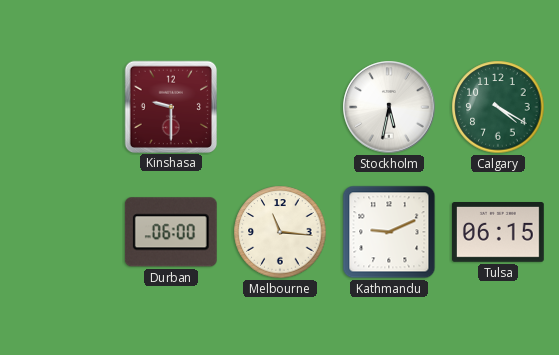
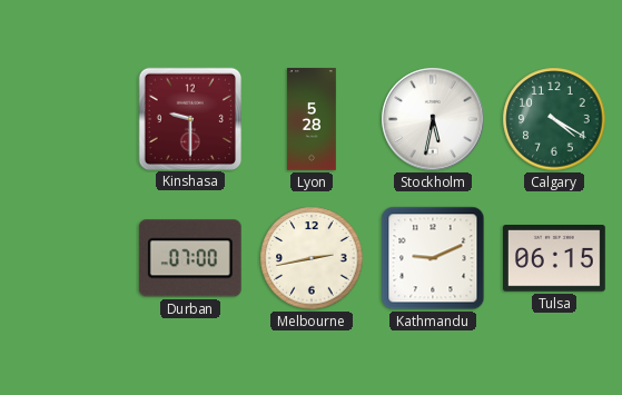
Lyon: none -> 5:28 (313, 119)
Durban: 06:00 -> 07:00 (190, 258)
Melbourne: 11:16 -> 2:43 (312, 258)
